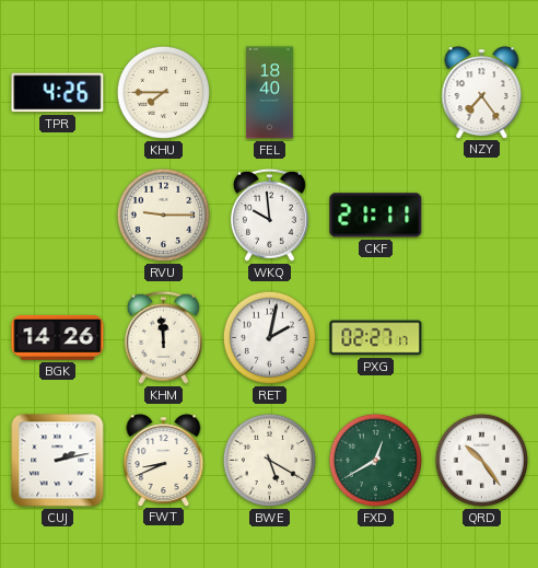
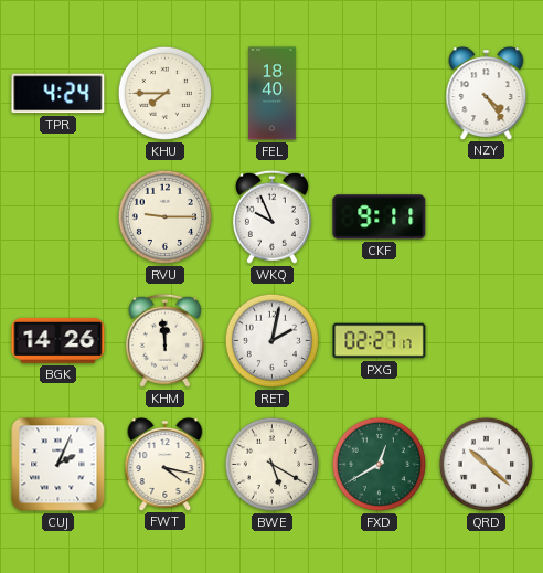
TPR: 4:26 -> 4:24 (58, 94)
NZY: 7:24 -> 4:24 (487, 93)
WKQ: 9:59 -> 9:56 (271, 216)
CKF: 21:11 -> 9:11 (380, 217)
CUJ: 2:13 -> 2:04 (58, 465)
FWT: 8:41 -> 4:17 (166, 464)
QRD: 10:24 -> 10:22 (486, 464)
